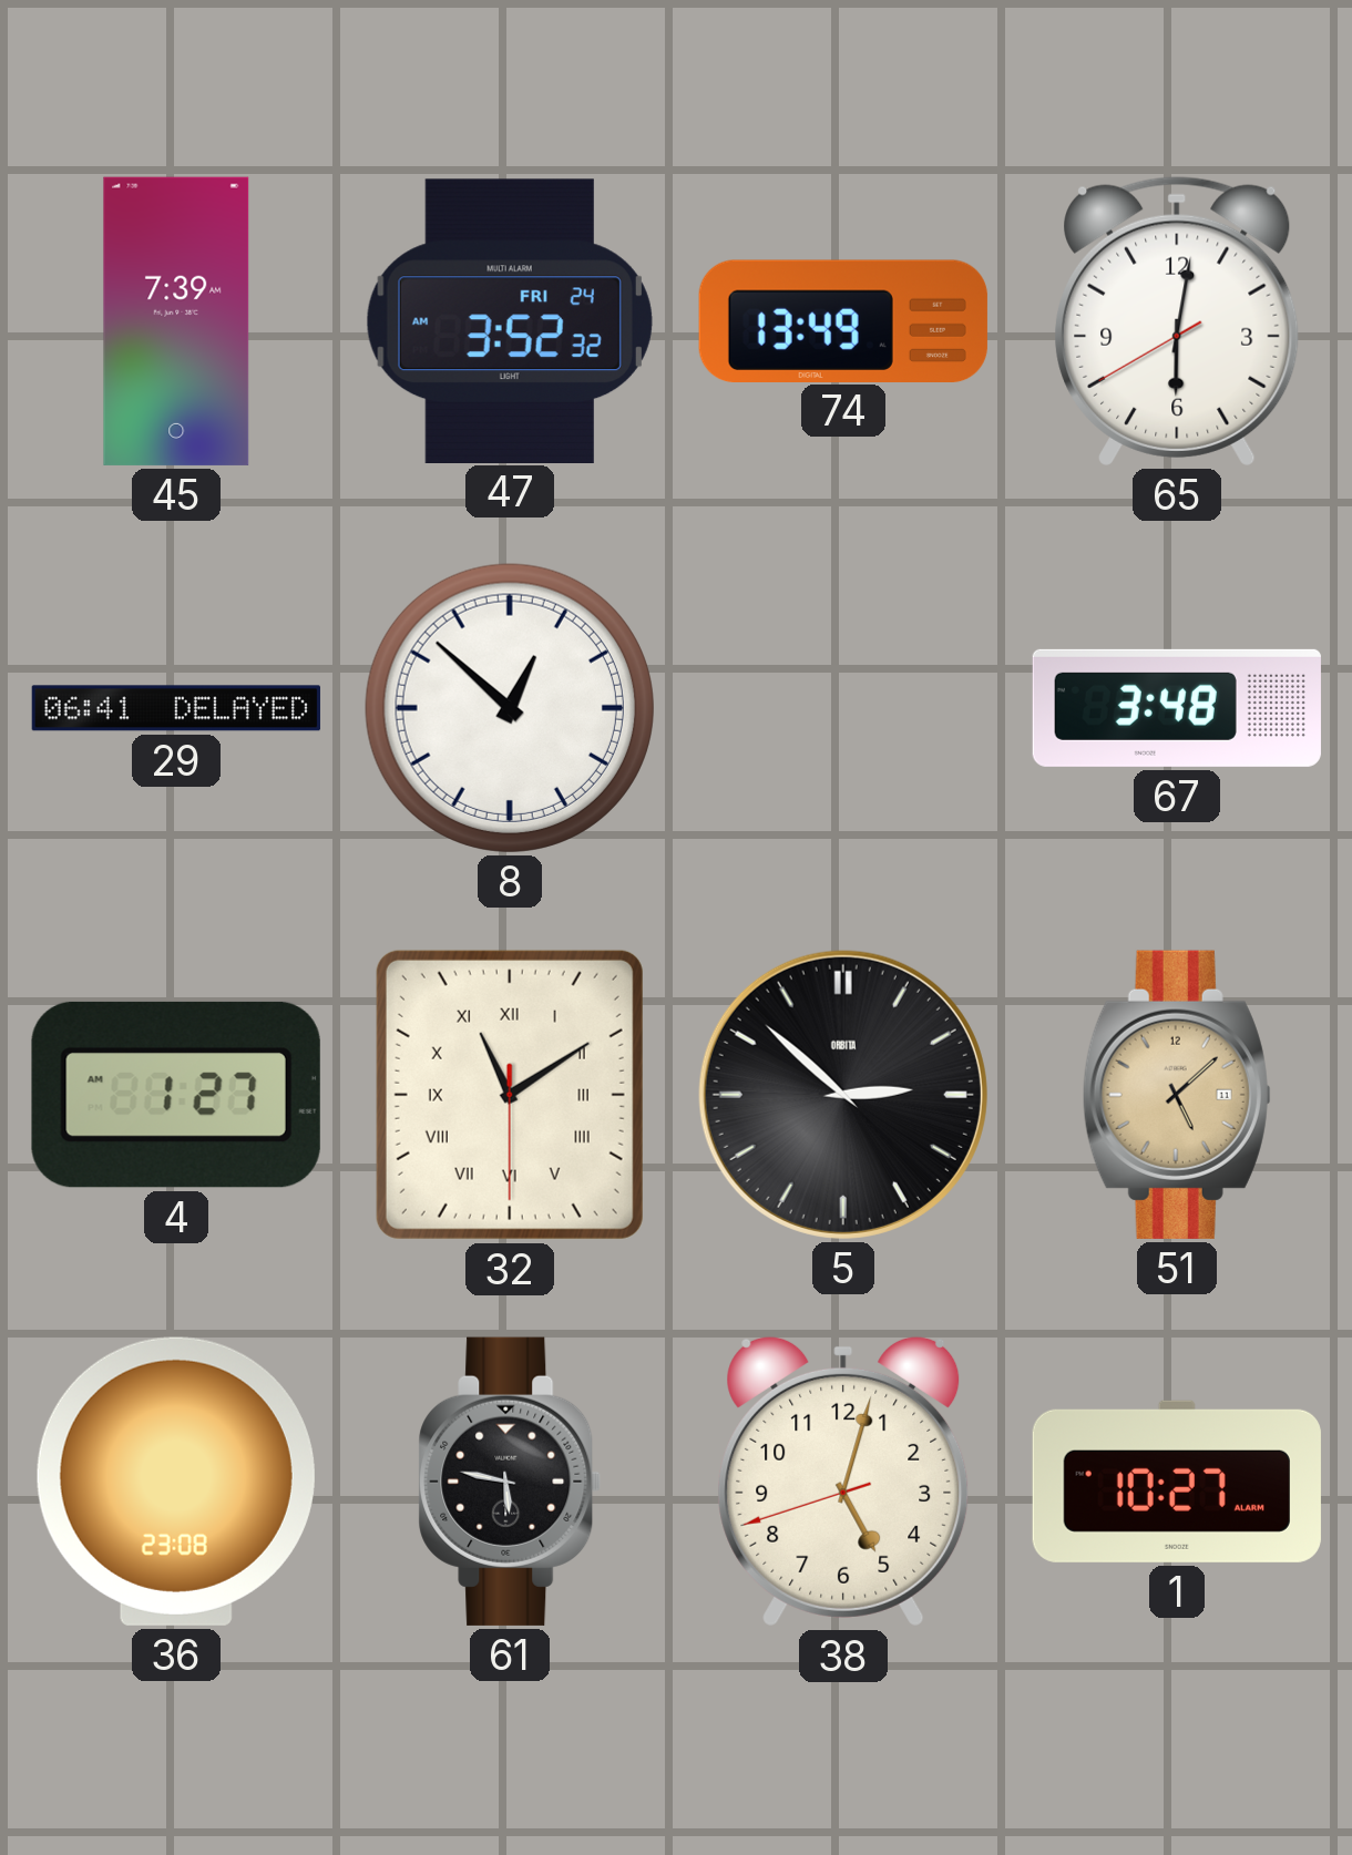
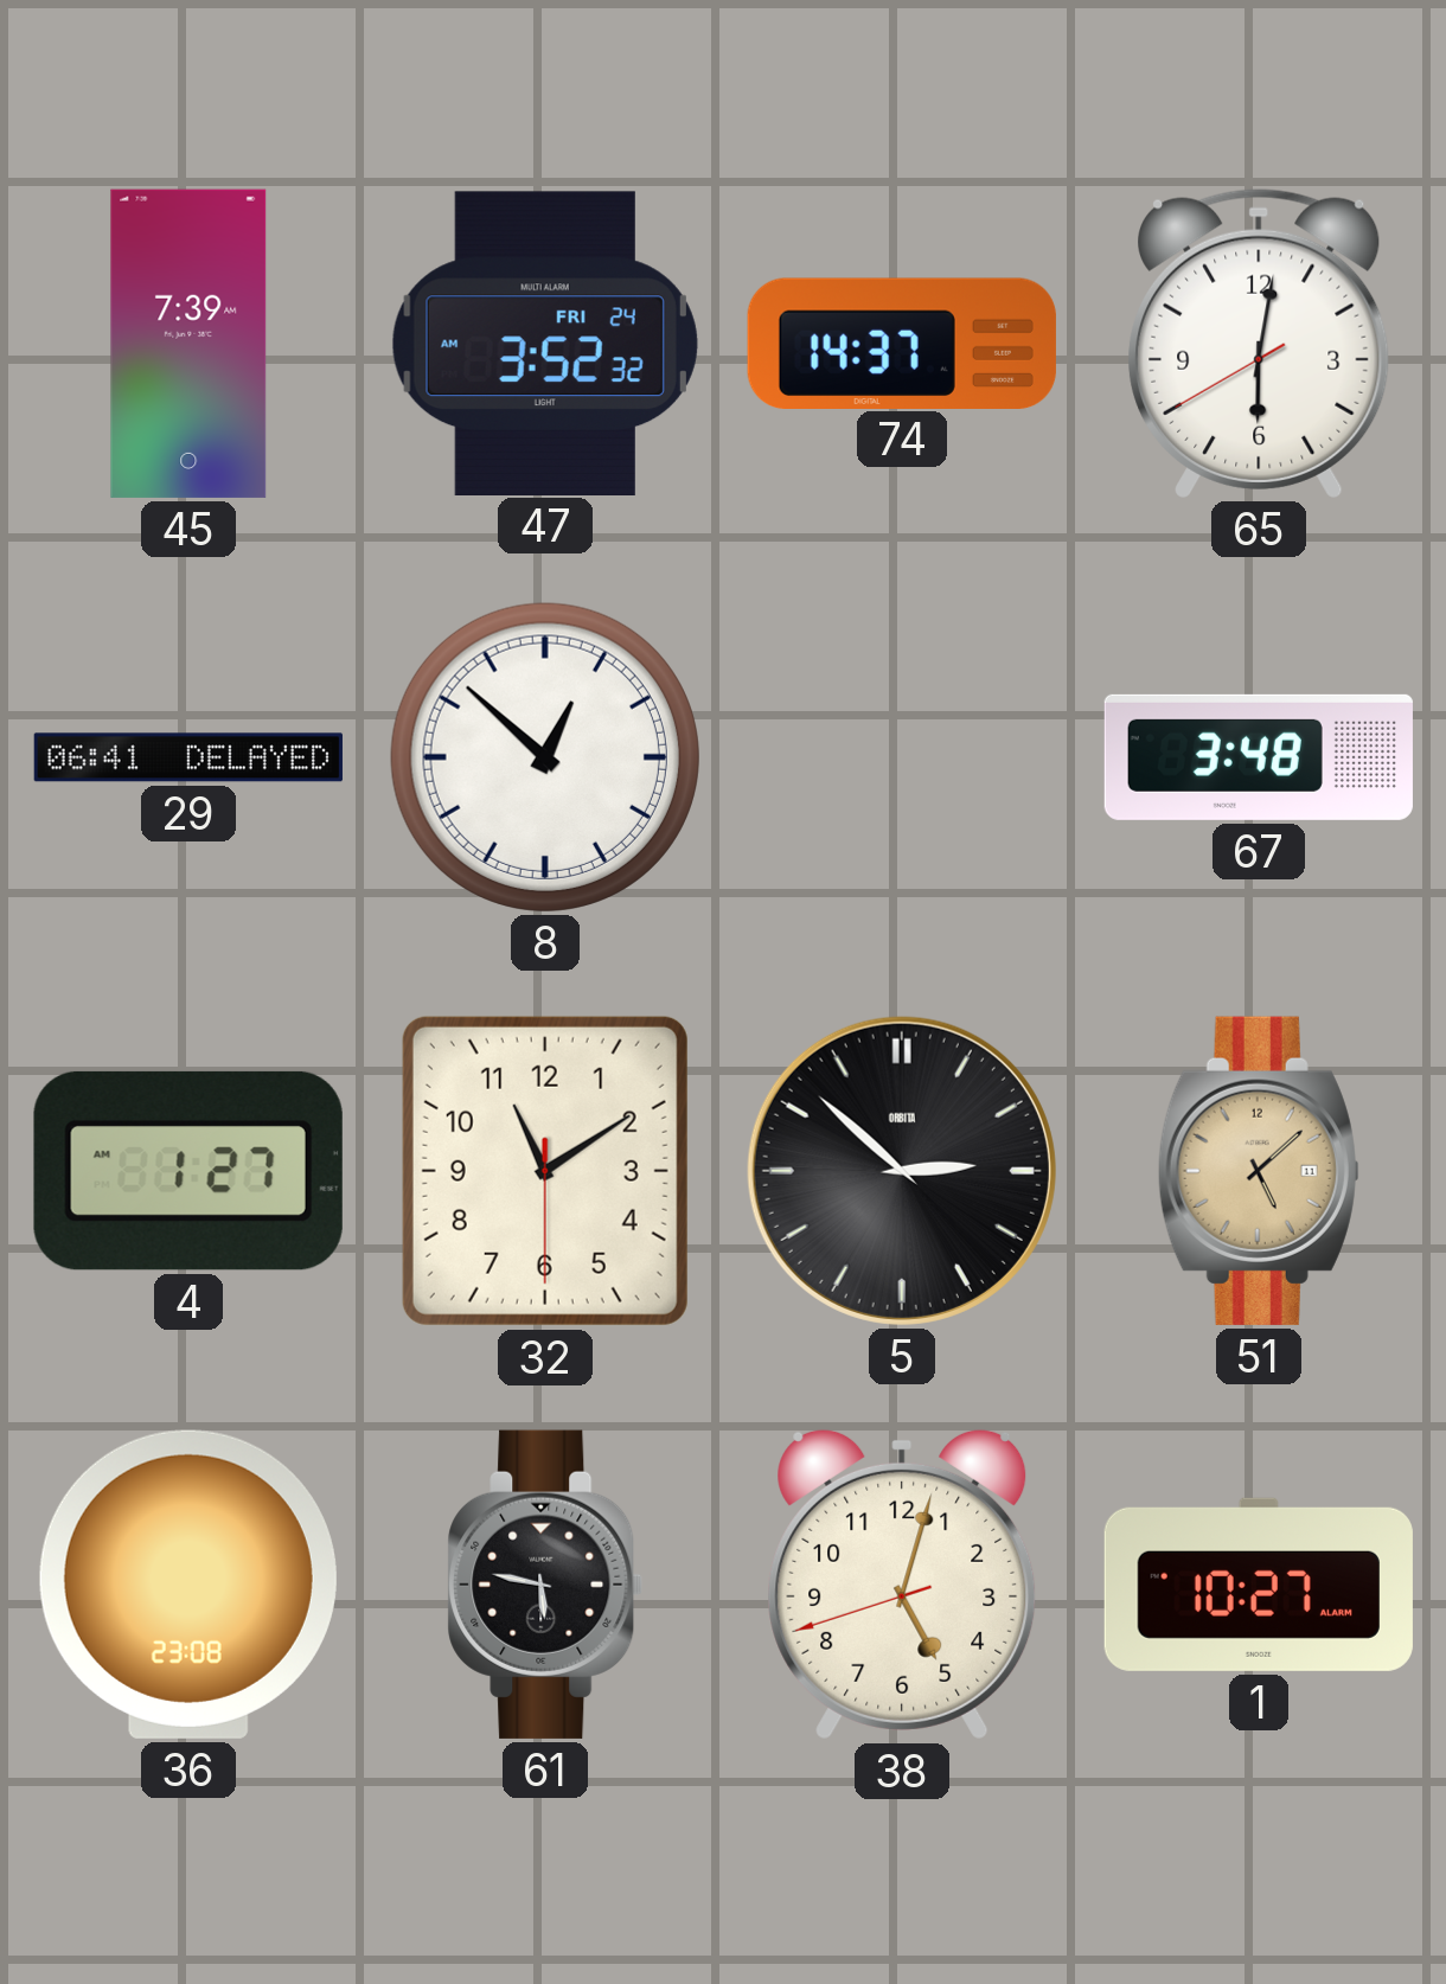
74: 13:49 -> 14:37 (902, 343)
32 numerals: Roman -> Arabic (545, 1171)
